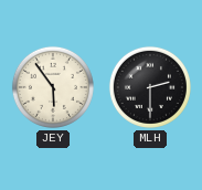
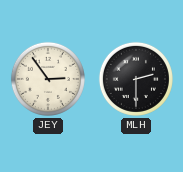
JEY: 5:54 -> 2:54 (48, 79)
